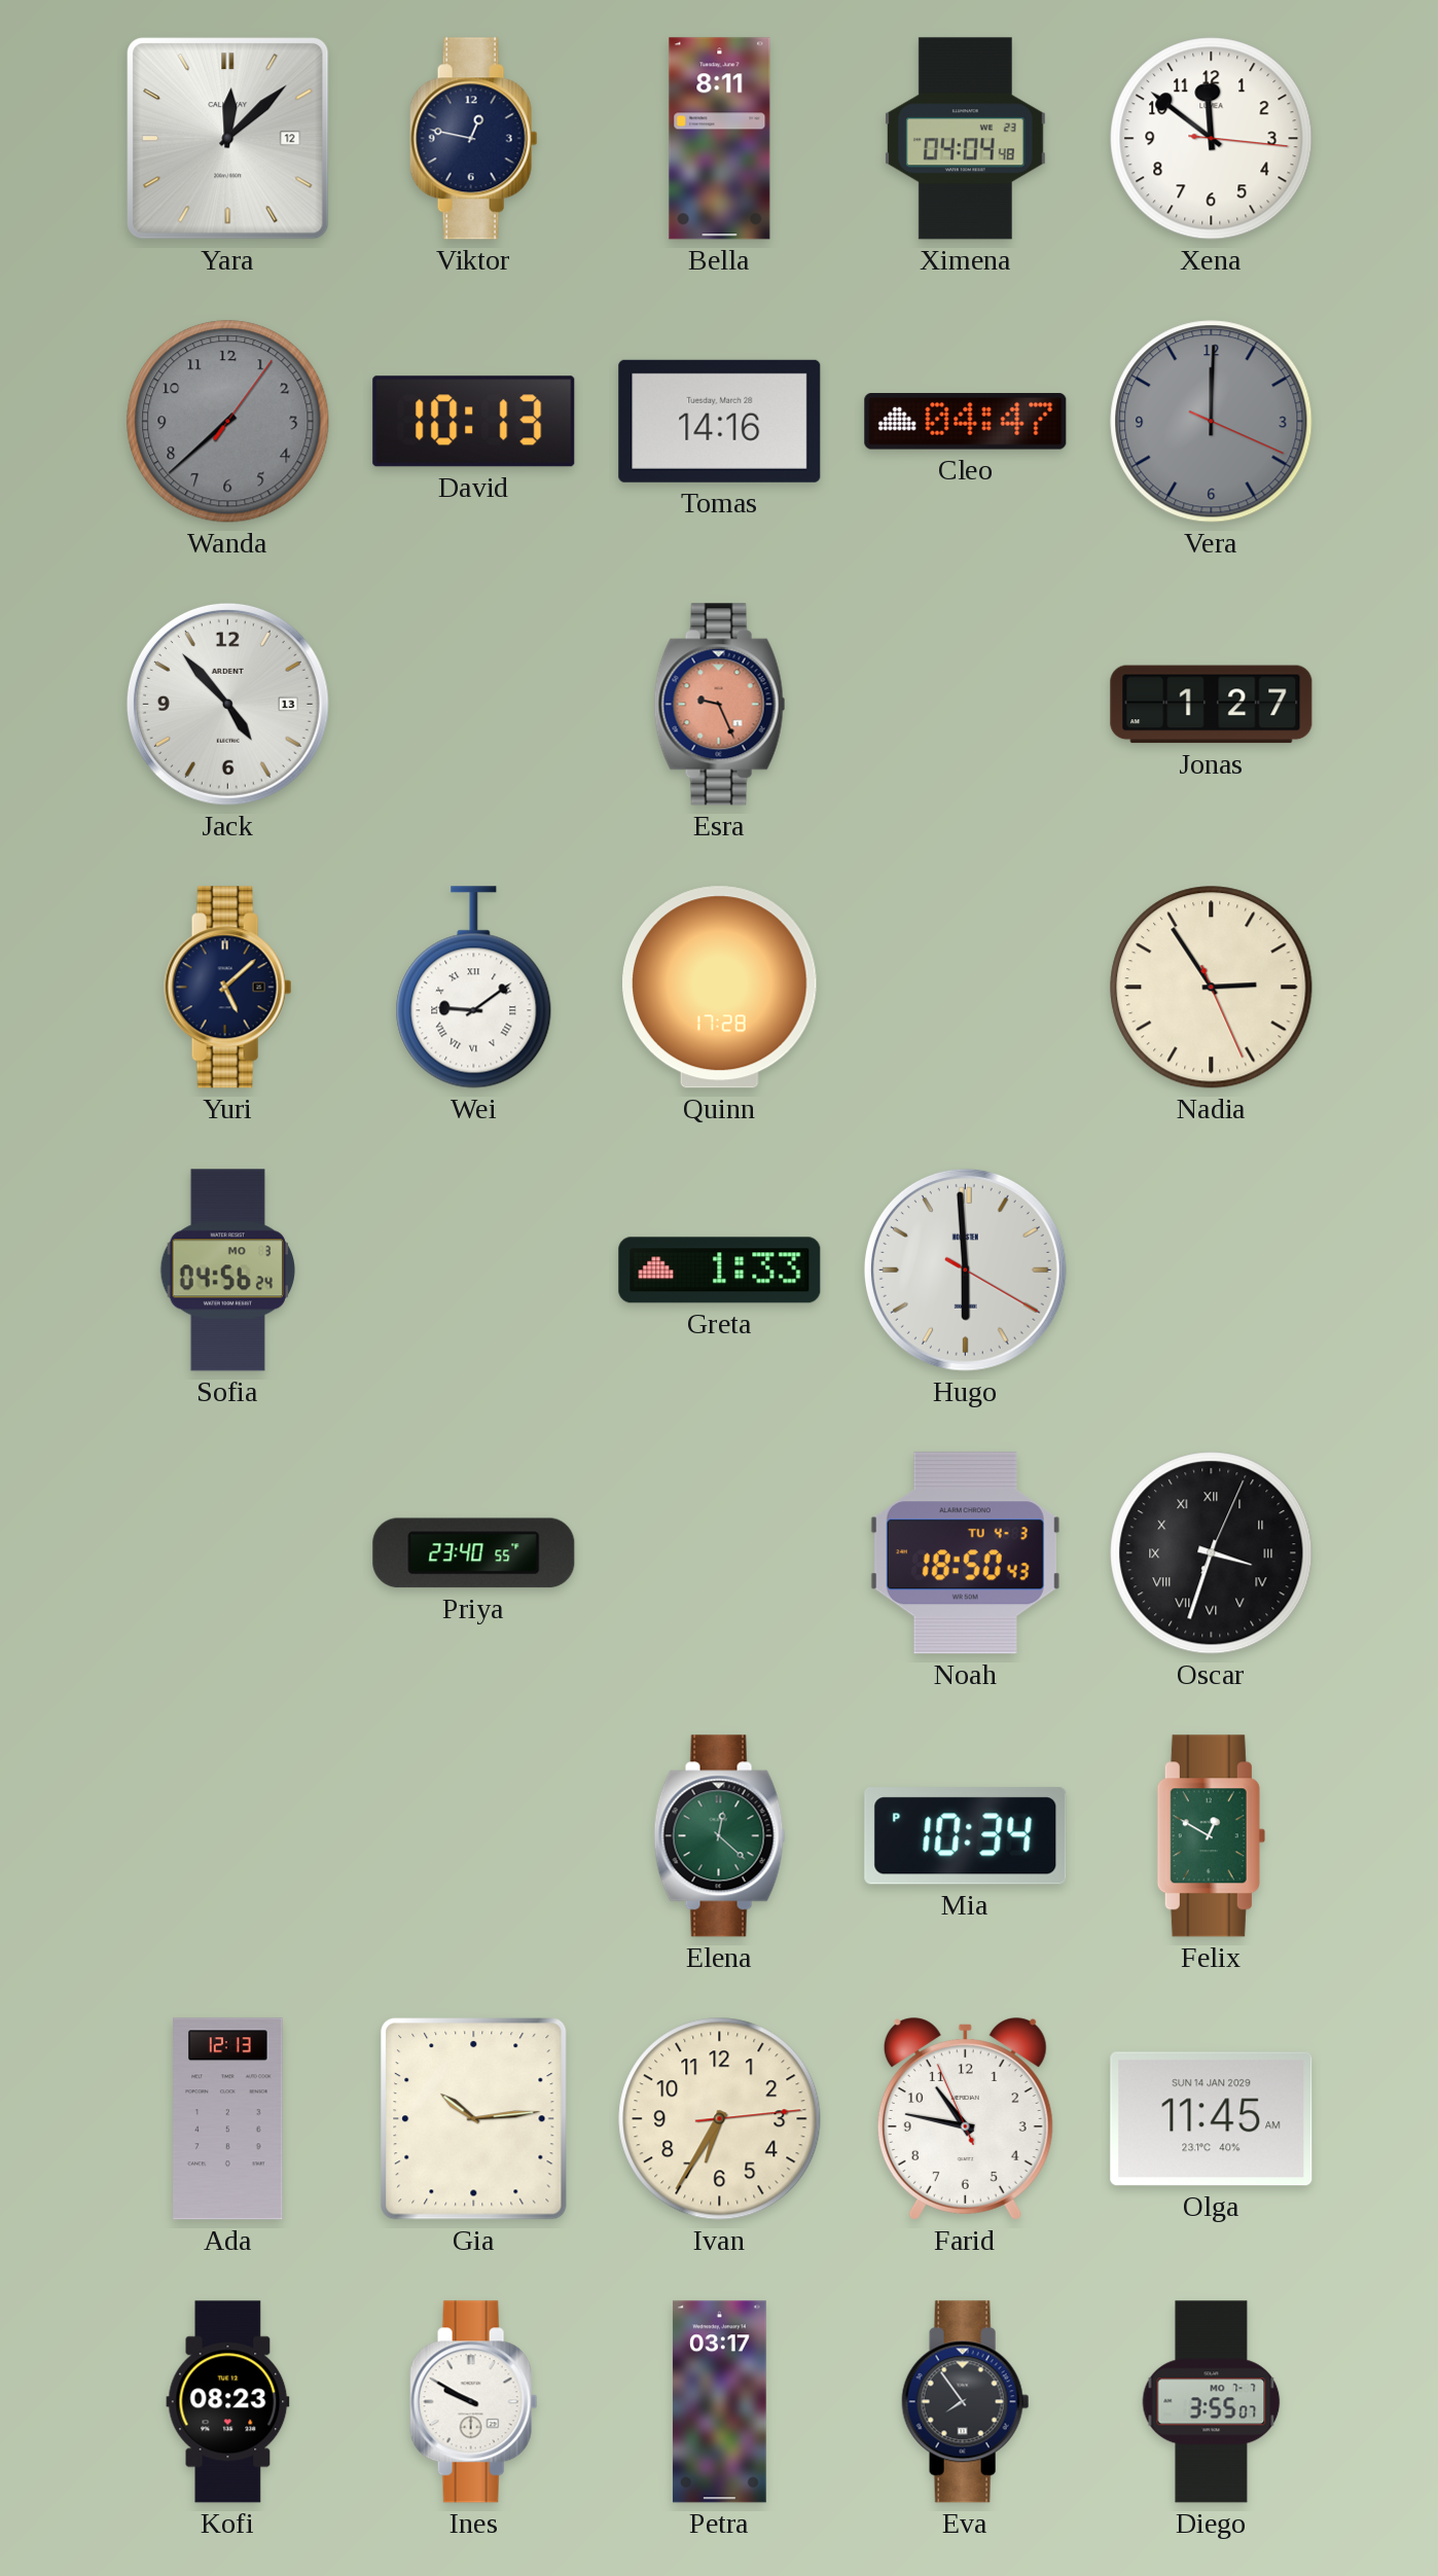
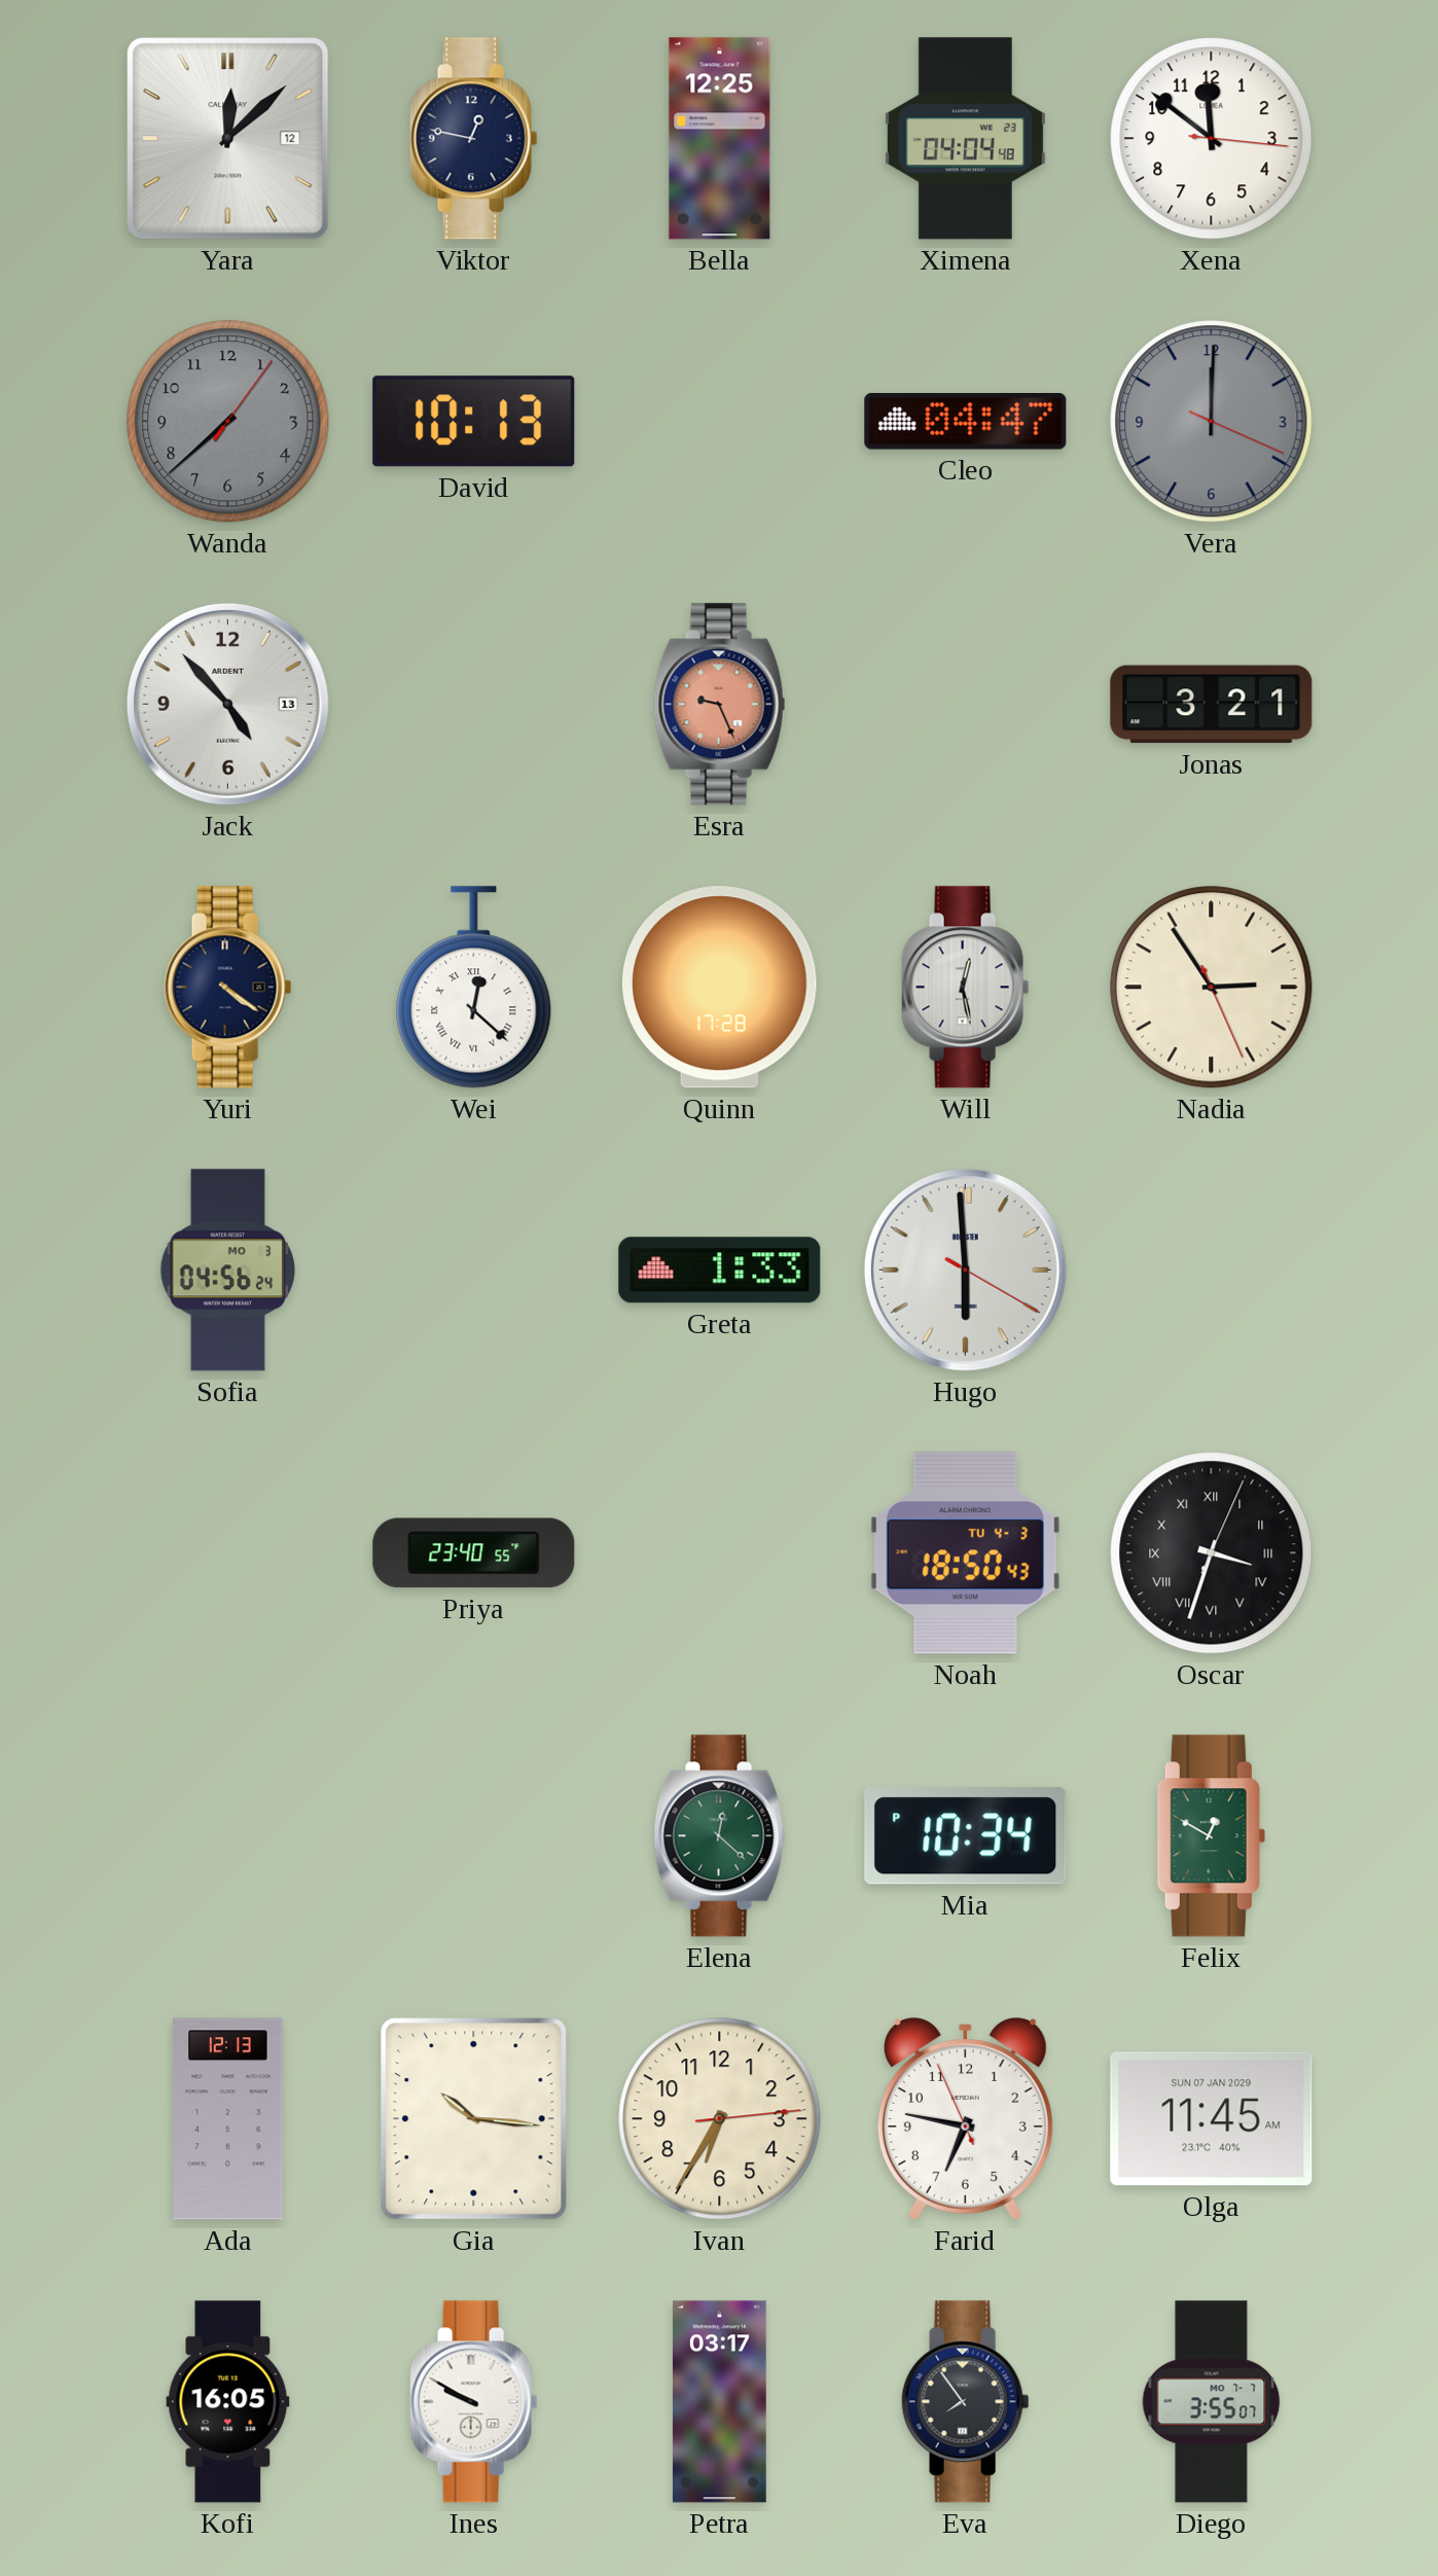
Bella: 8:11 -> 12:25 (720, 139)
Tomas: 14:16 -> none (720, 421)
Jonas: 1:27 -> 3:21 (1212, 705)
Yuri: 5:08 -> 4:21 (228, 988)
Wei: 9:09 -> 12:22 (474, 988)
Will: none -> 12:28 (966, 988)
Gia: 10:14 -> 10:16 (474, 2119)
Farid: 10:46 -> 6:46 (965, 2119)
Olga date: SUN 14 JAN 2029 -> SUN 07 JAN 2029 (1212, 2119)
Kofi: 08:23 -> 16:05 (228, 2402)
